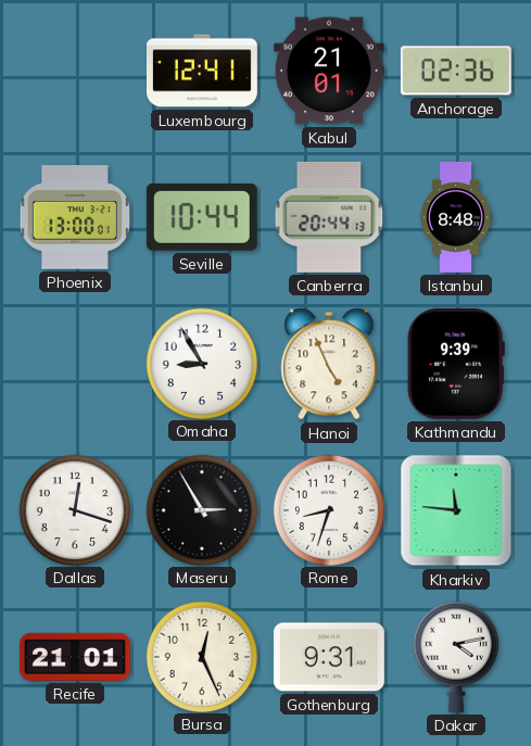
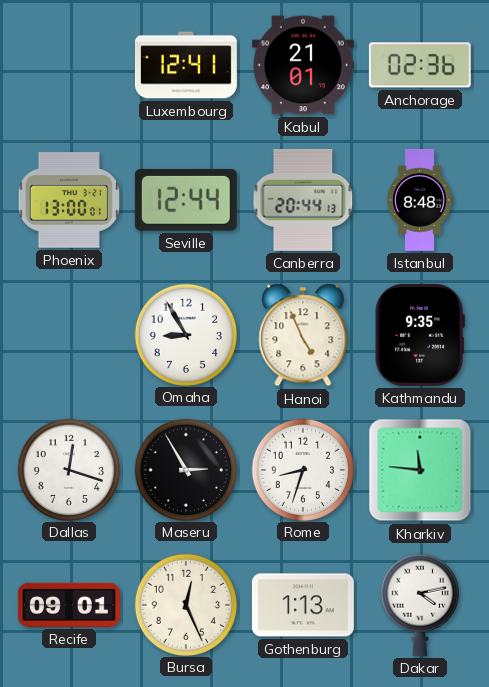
Seville: 10:44 -> 12:44 (186, 200)
Kathmandu: 9:39 -> 9:35 (420, 335)
Recife: 21:01 -> 09:01 (69, 605)
Gothenburg: 9:31 -> 1:13 (303, 605)
